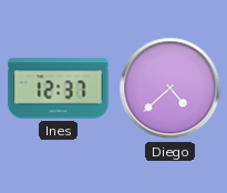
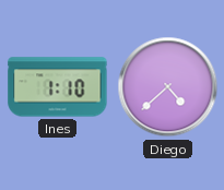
Ines: 12:37 -> 1:10 (58, 87)
